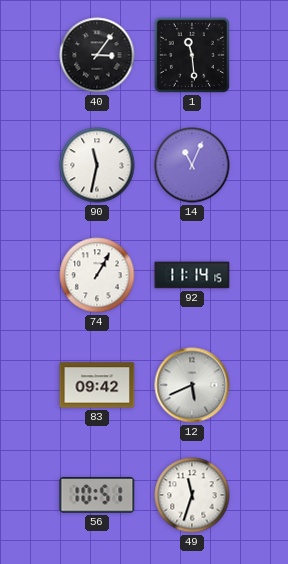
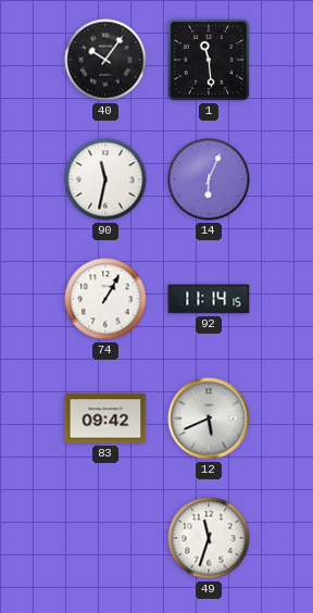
40: 3:06 -> 10:06 (105, 60)
14: 11:04 -> 6:04 (209, 179)
56: 10:51 -> none (97, 495)
